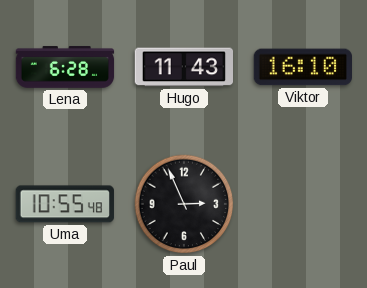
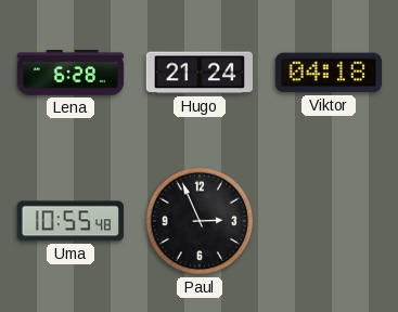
Hugo: 11:43 -> 21:24 (200, 73)
Viktor: 16:10 -> 04:18 (328, 73)
